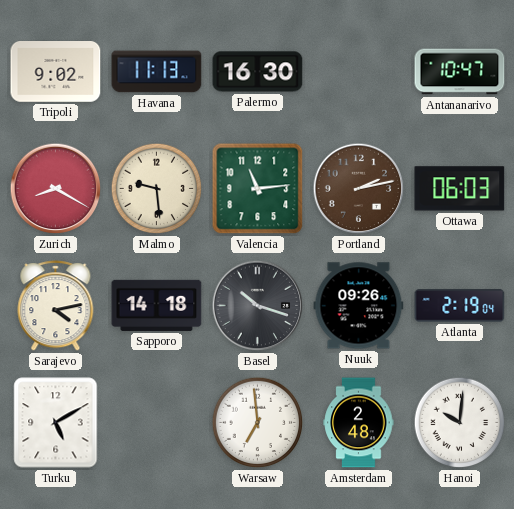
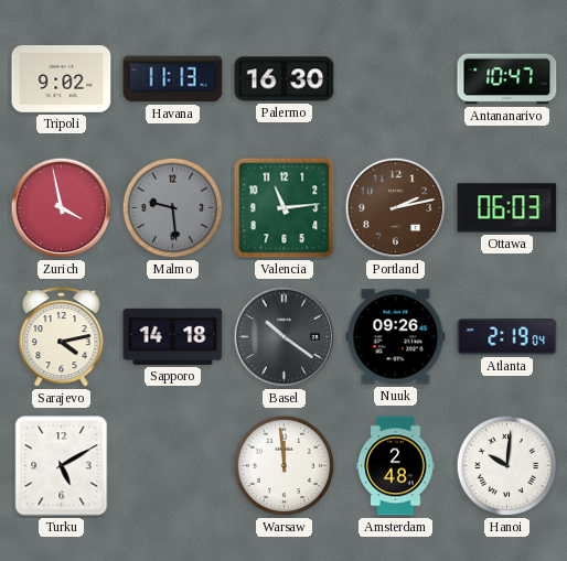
Zurich: 8:20 -> 3:58 (62, 208)
Malmo dial: cream -> grey (173, 208)
Basel: 10:18 -> 10:21 (285, 337)
Warsaw: 6:59 -> 11:59 (285, 466)
